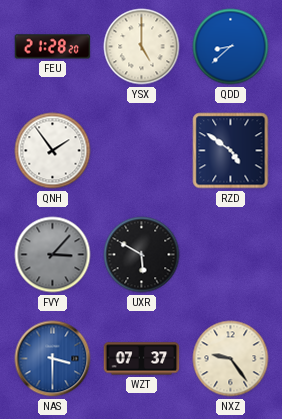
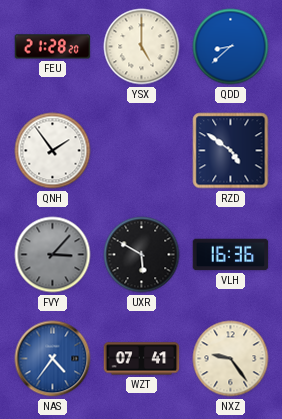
VLH: none -> 16:36 (231, 255)
NAS: 3:30 -> 4:36 (53, 359)
WZT: 07:37 -> 07:41 (142, 359)
